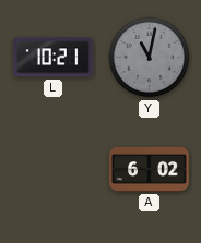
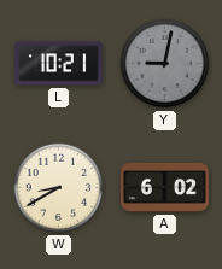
Y: 11:02 -> 9:02 (165, 64)
W: none -> 8:40 (59, 188)
